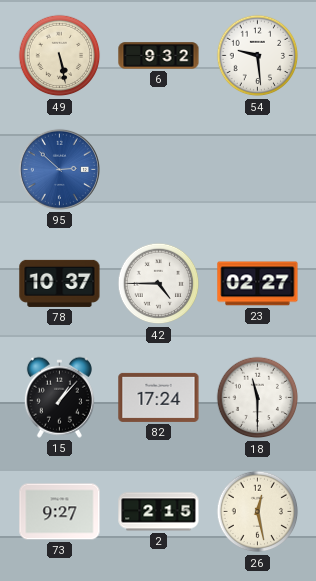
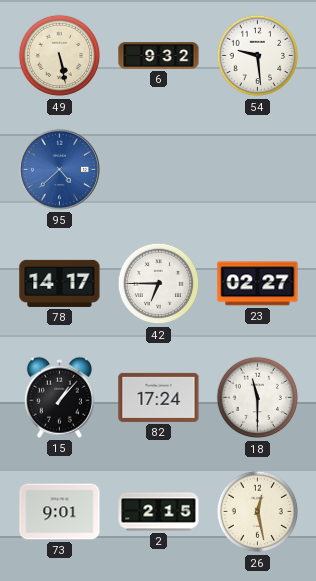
95: 2:52 -> 4:38 (59, 169)
78: 10:37 -> 14:17 (60, 283)
42: 4:45 -> 6:45 (159, 284)
73: 9:27 -> 9:01 (60, 512)
